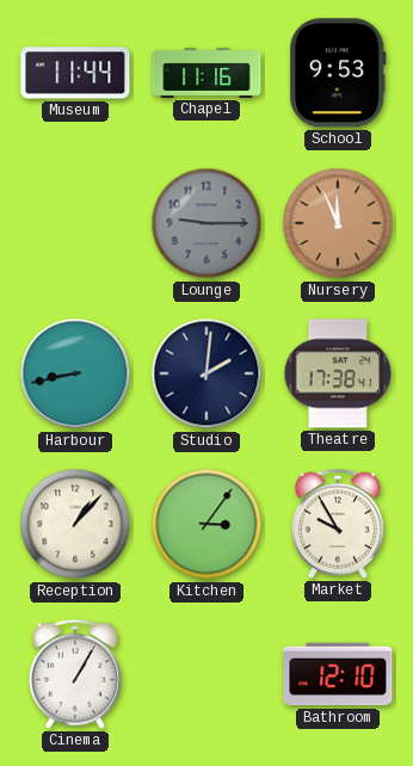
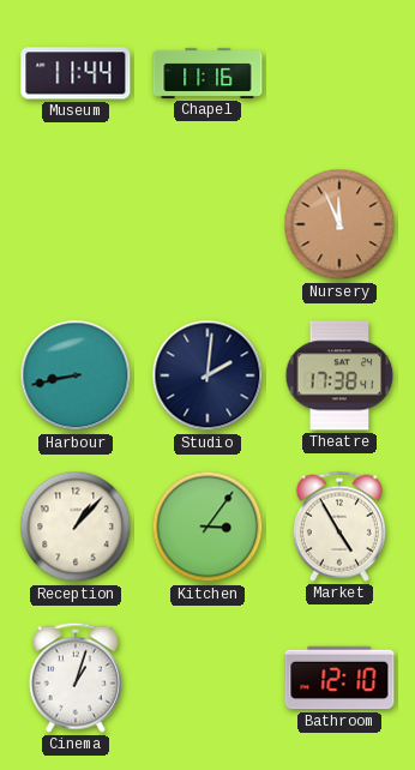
School: 9:53 -> none (338, 73)
Lounge: 9:15 -> none (207, 223)
Market: 9:55 -> 4:55 (339, 527)
Cinema: 1:05 -> 1:03 (76, 678)
